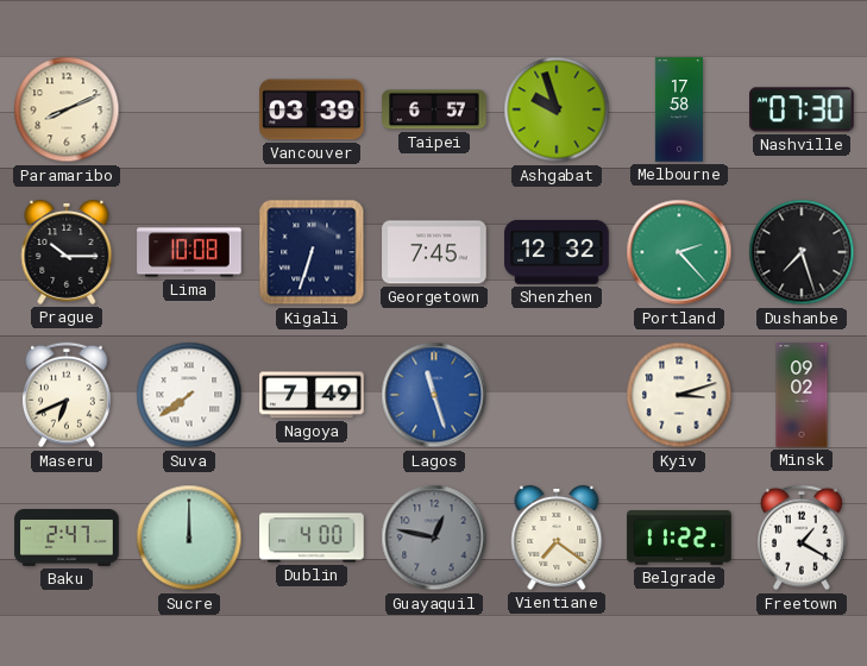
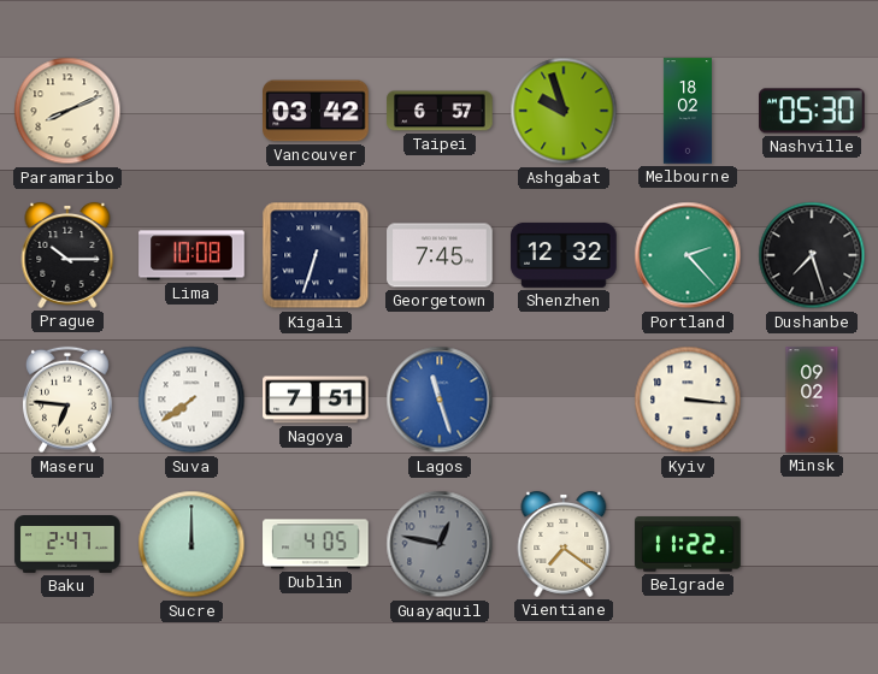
Vancouver: 03:39 -> 03:42 (316, 111)
Melbourne: 17:58 -> 18:02 (688, 111)
Nashville: 07:30 -> 05:30 (812, 111)
Maseru: 6:41 -> 6:46 (69, 400)
Nagoya: 7:49 -> 7:51 (316, 400)
Kyiv: 3:12 -> 3:16 (688, 400)
Dublin: 4:00 -> 4:05 (316, 544)
Freetown: 1:20 -> none (803, 538)
